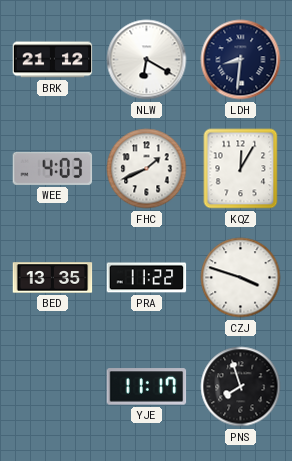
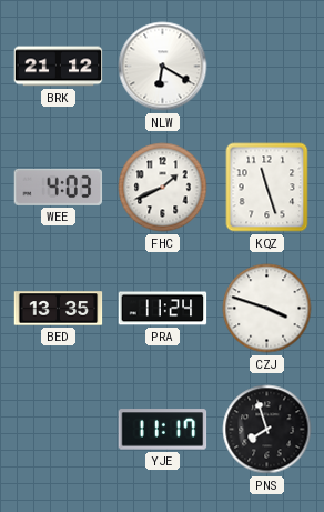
LDH: 8:31 -> none (241, 60)
KQZ: 12:05 -> 11:27 (267, 188)
PRA: 11:22 -> 11:24 (163, 309)
